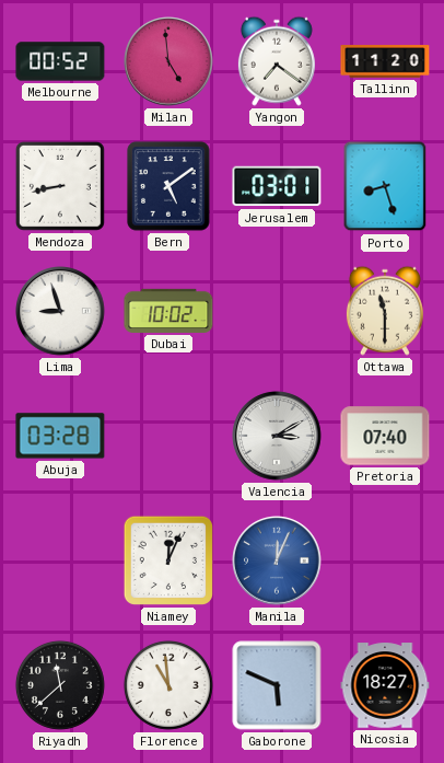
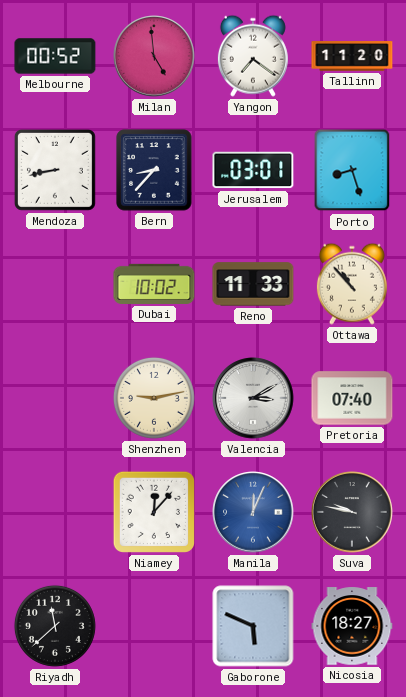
Bern: 5:09 -> 8:37 (154, 170)
Lima: 8:57 -> none (60, 311)
Reno: none -> 11:33 (253, 284)
Ottawa: 11:30 -> 10:53 (352, 284)
Abuja: 03:28 -> none (60, 436)
Shenzhen: none -> 9:13 (154, 398)
Niamey: 12:04 -> 12:07 (154, 512)
Suva: none -> 9:47 (352, 512)
Florence: 10:59 -> none (168, 685)
